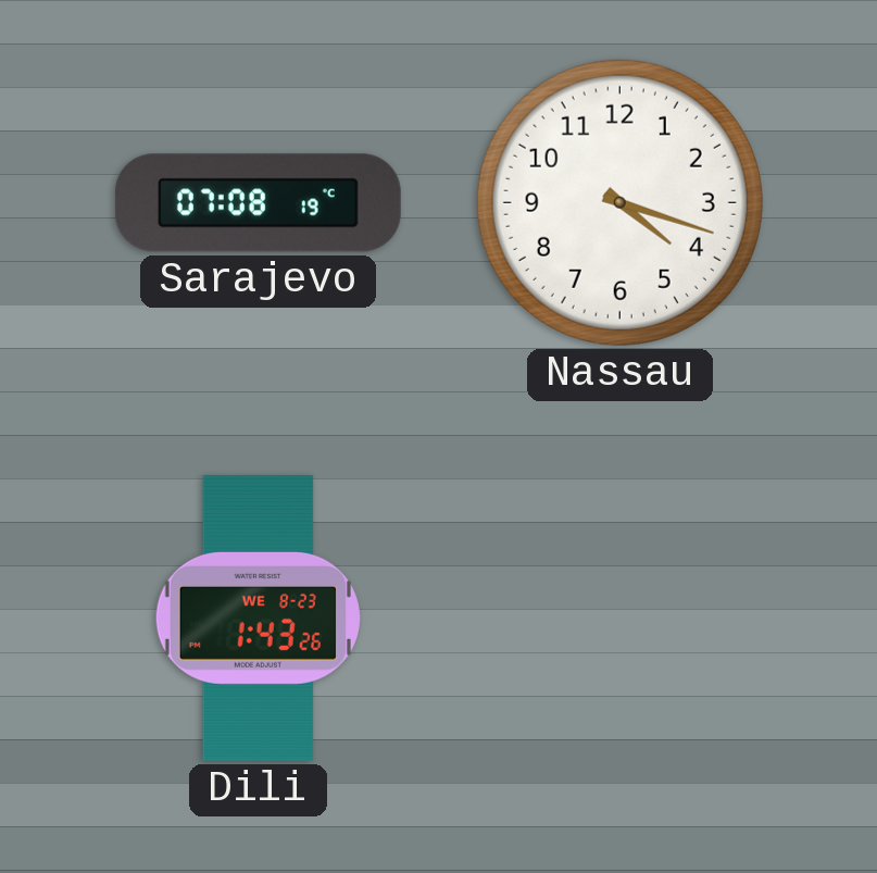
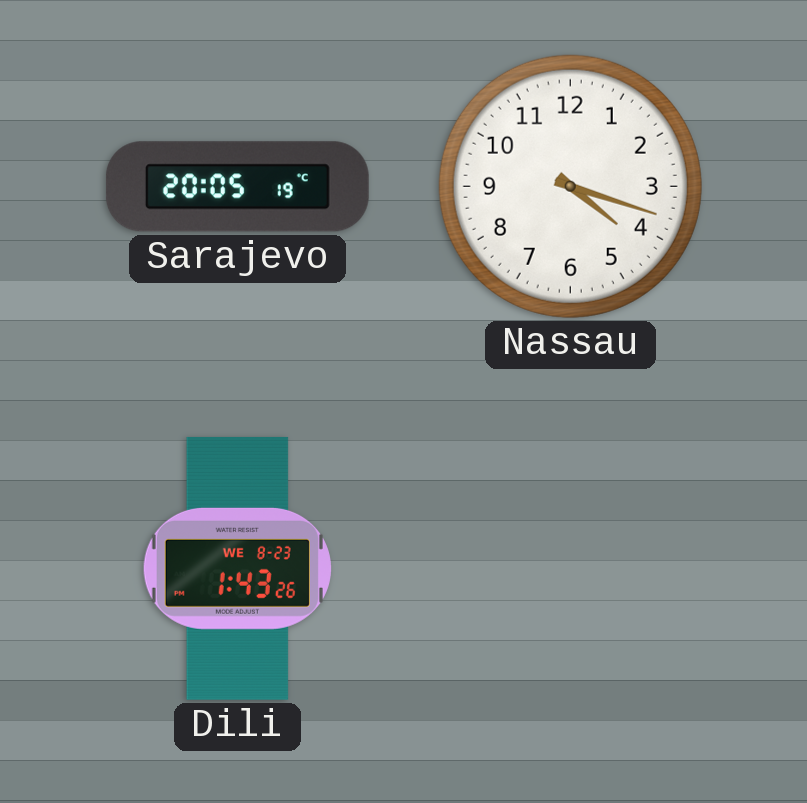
Sarajevo: 07:08 -> 20:05 (237, 187)
